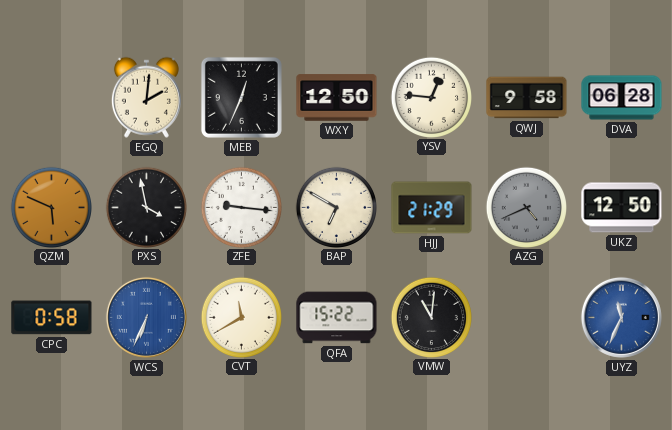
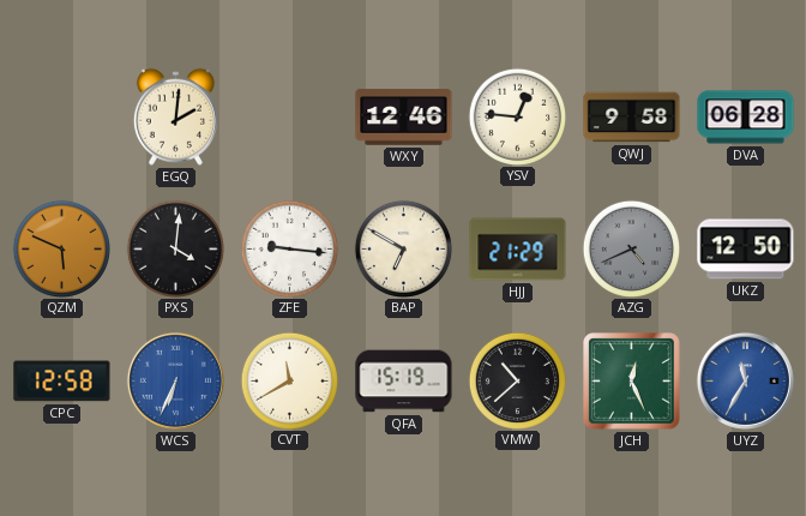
MEB: 12:34 -> none (241, 97)
WXY: 12:50 -> 12:46 (404, 118)
PXS: 3:58 -> 4:01 (175, 248)
CPC: 0:58 -> 12:58 (62, 382)
QFA: 15:22 -> 15:19 (404, 382)
VMW: 11:01 -> 10:38 (517, 380)
JCH: none -> 12:26 (632, 382)
UYZ: 11:34 -> 11:35 (745, 380)
